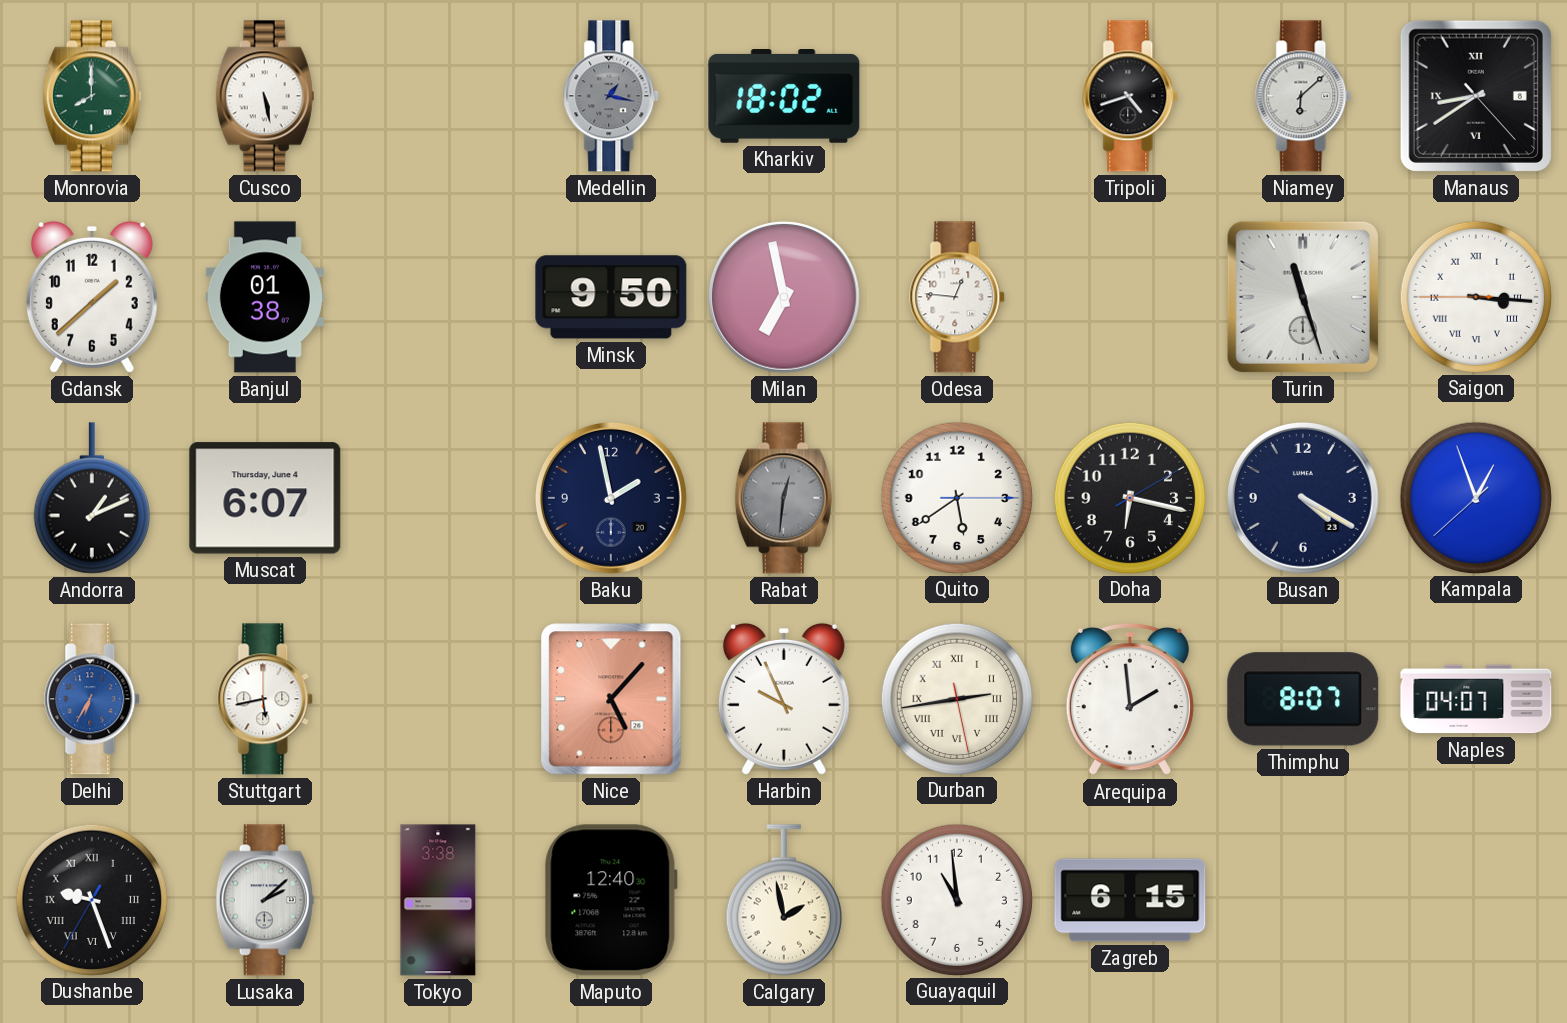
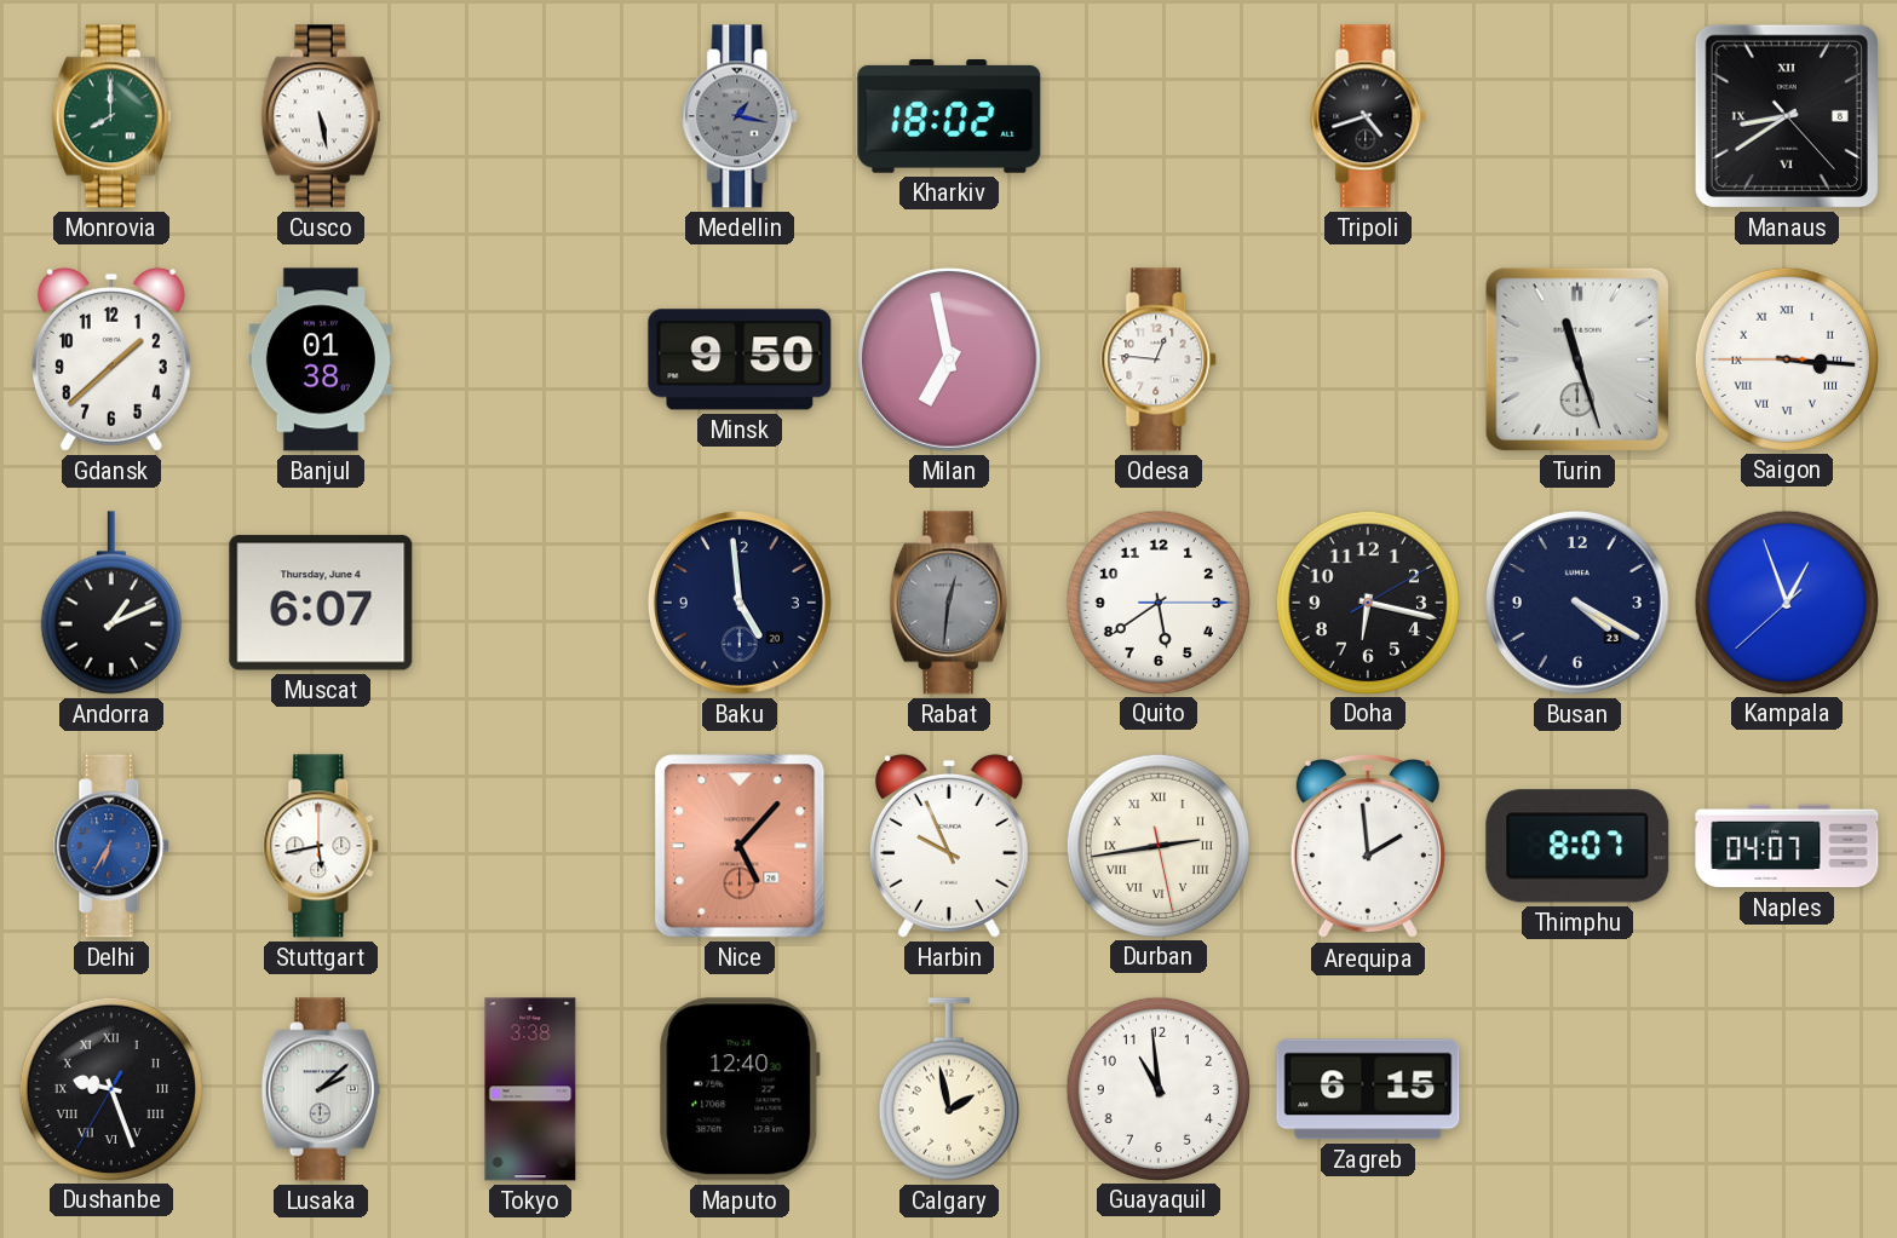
Niamey: 6:08 -> none (1304, 96)
Baku: 1:58 -> 4:59 (740, 603)
